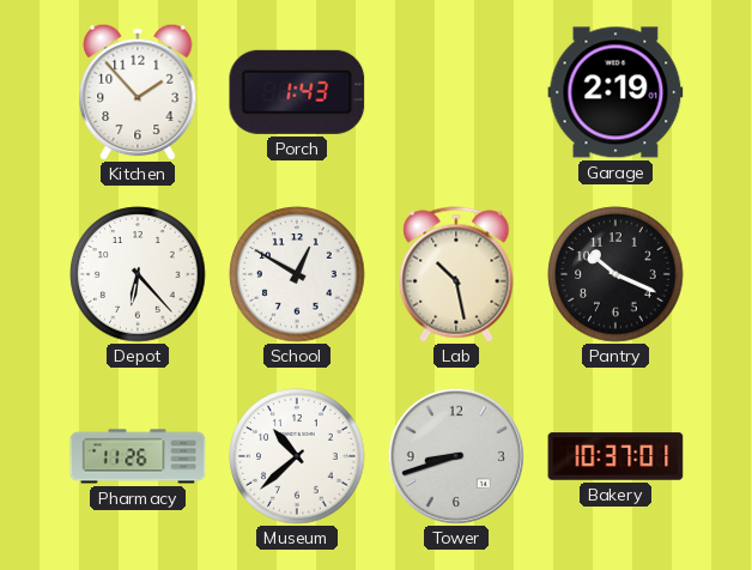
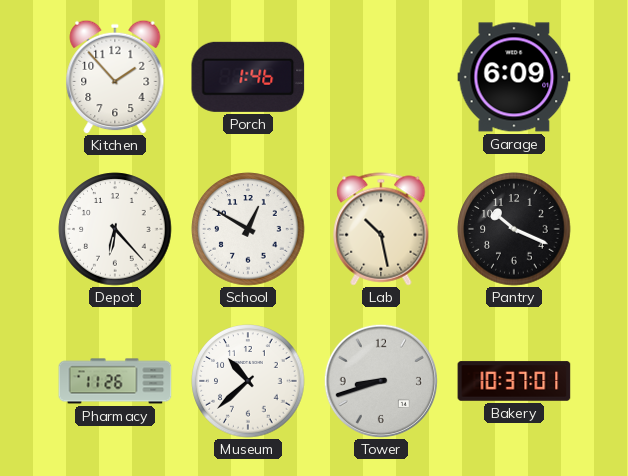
Porch: 1:43 -> 1:46 (248, 77)
Garage: 2:19 -> 6:09 (514, 77)
